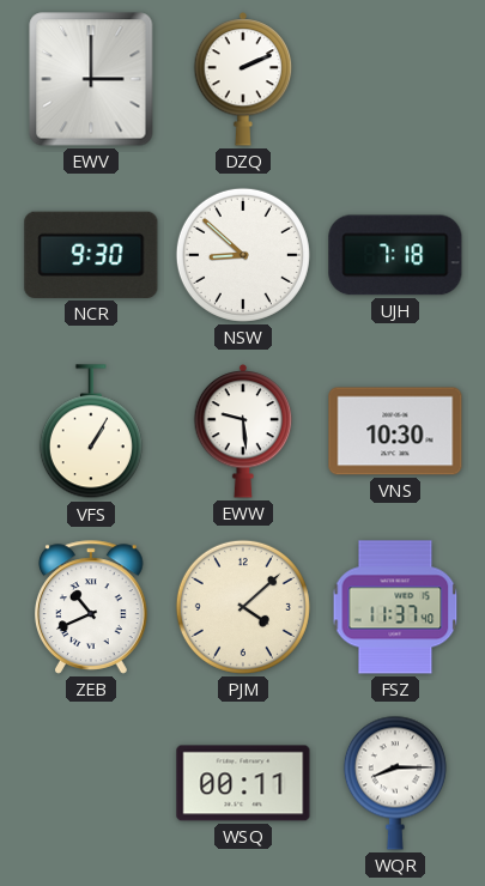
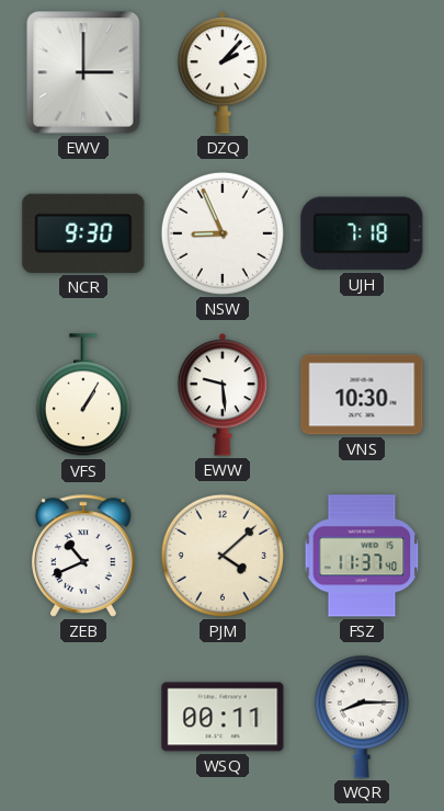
DZQ: 2:11 -> 2:07 (223, 73)
NSW: 8:52 -> 8:56 (223, 233)
